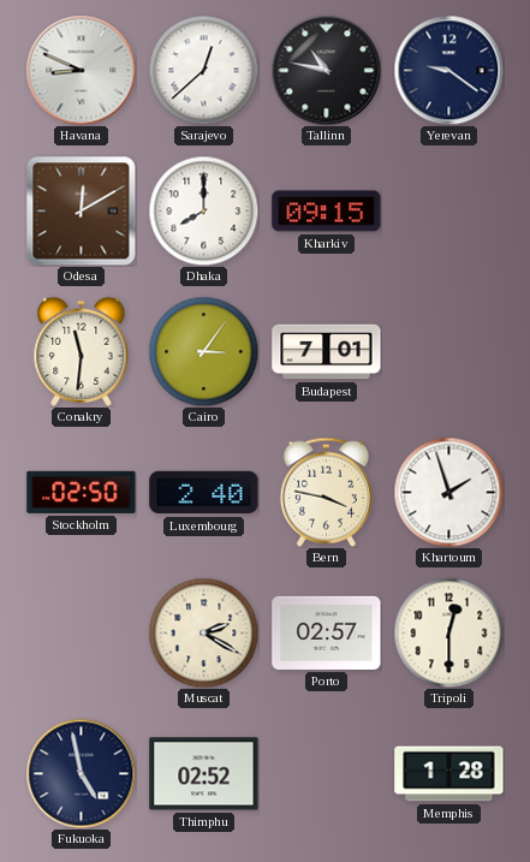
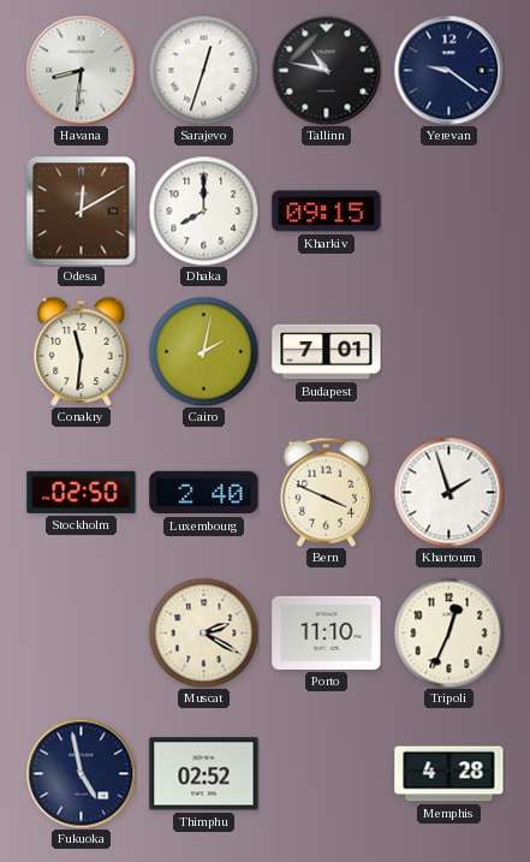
Havana: 8:49 -> 8:31 (81, 70)
Sarajevo: 12:38 -> 12:33 (203, 70)
Cairo: 3:06 -> 2:02 (203, 351)
Bern: 3:47 -> 3:49 (326, 492)
Porto: 02:57 -> 11:10 (327, 632)
Tripoli: 12:30 -> 12:34 (448, 632)
Memphis: 1:28 -> 4:28 (449, 774)
